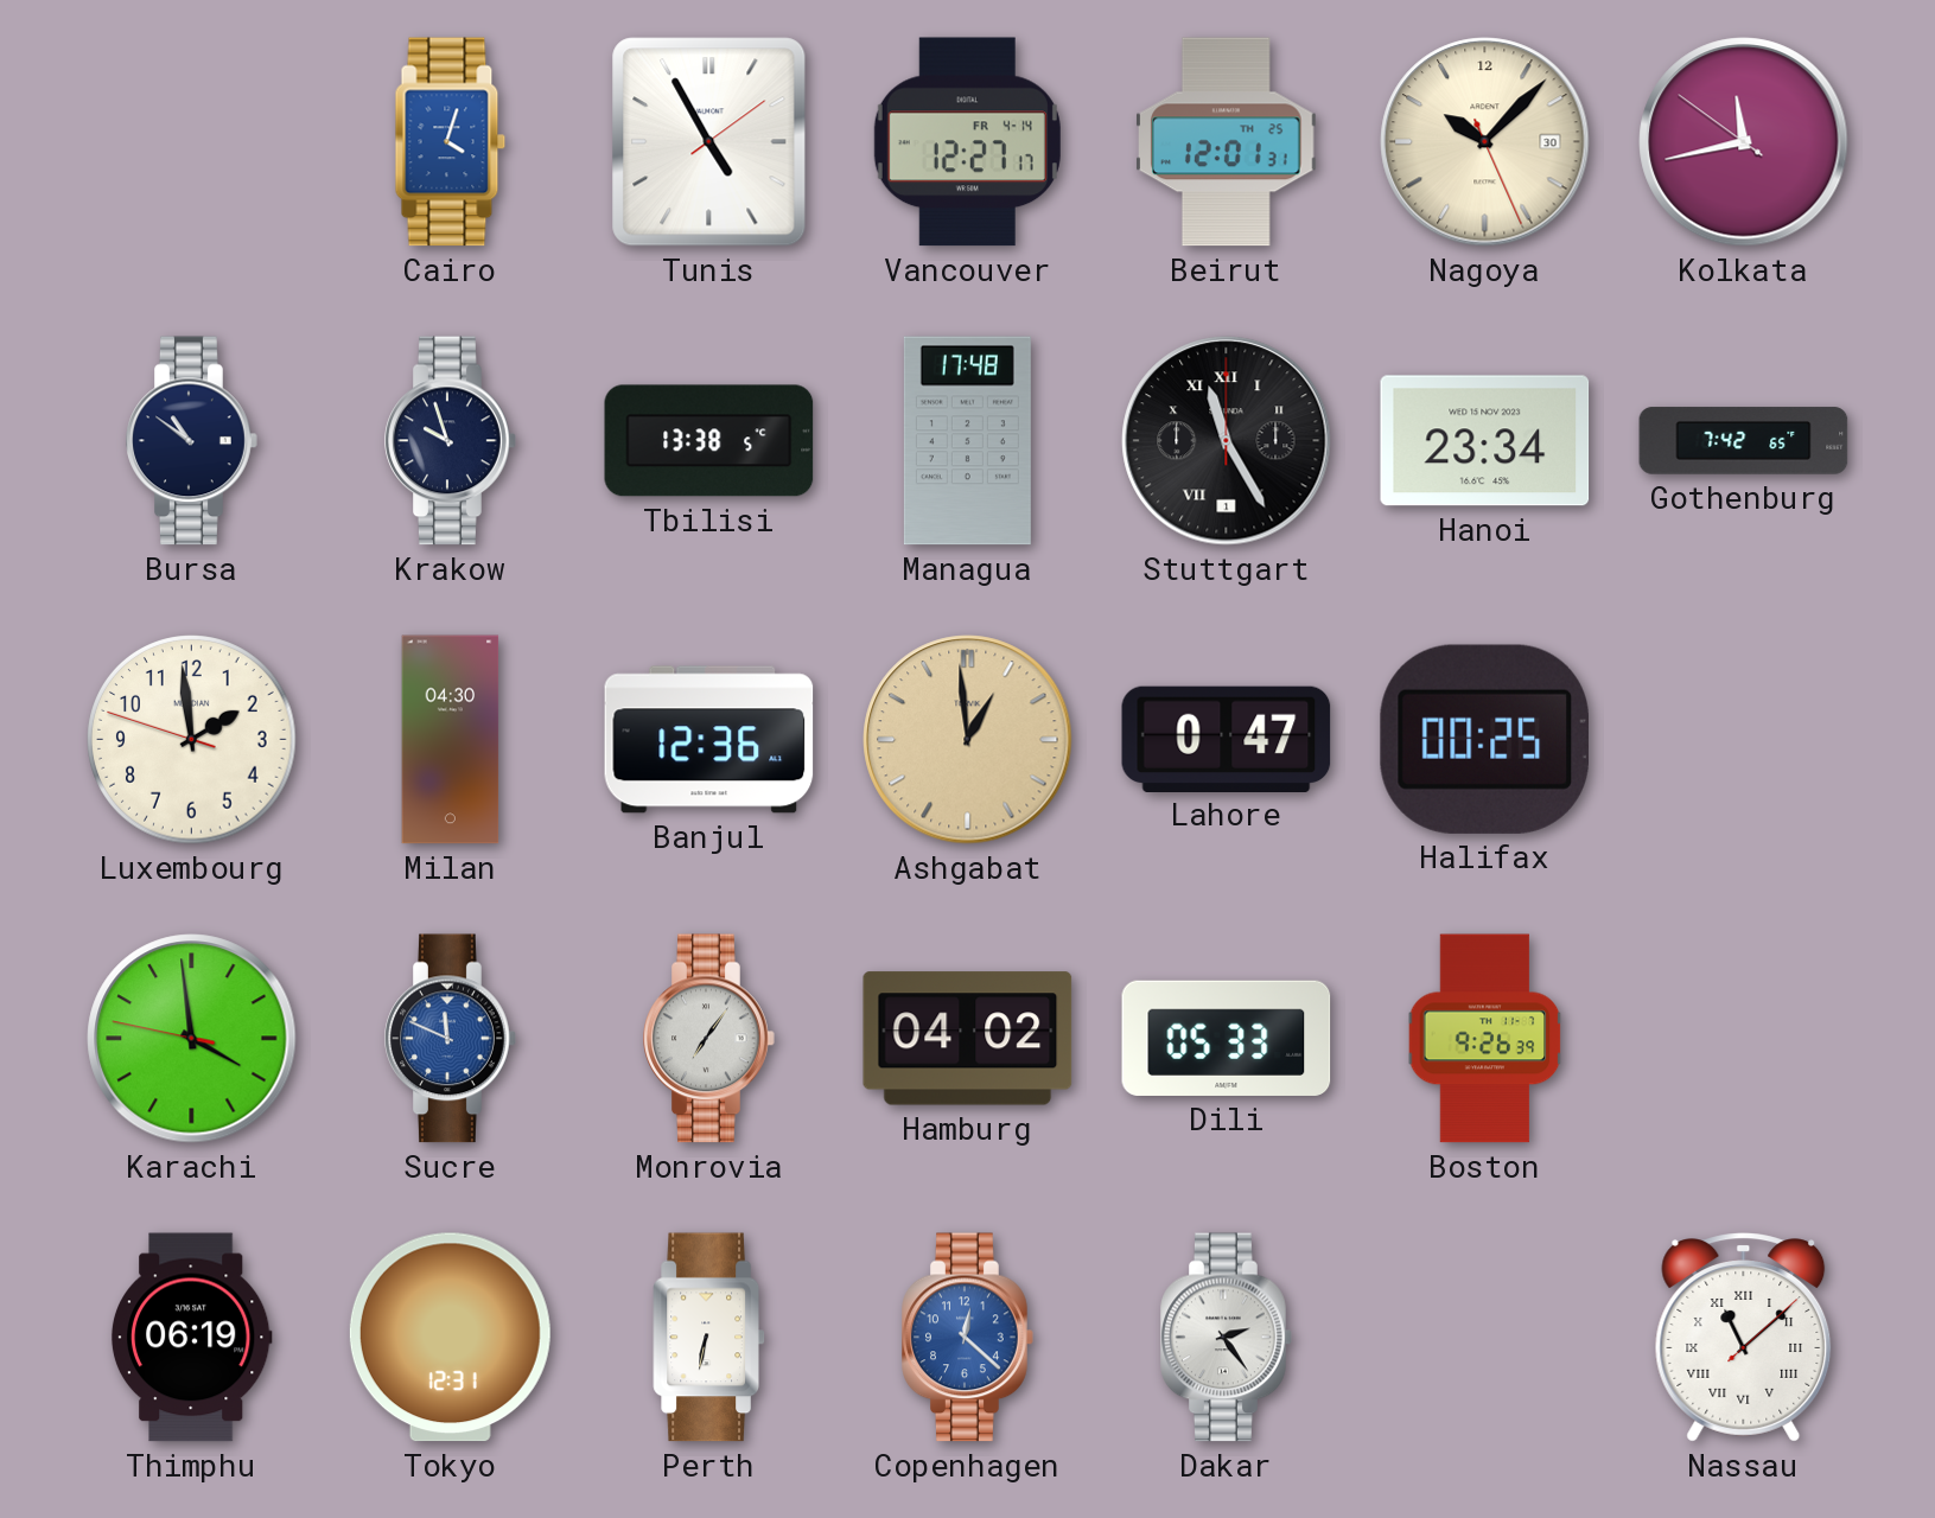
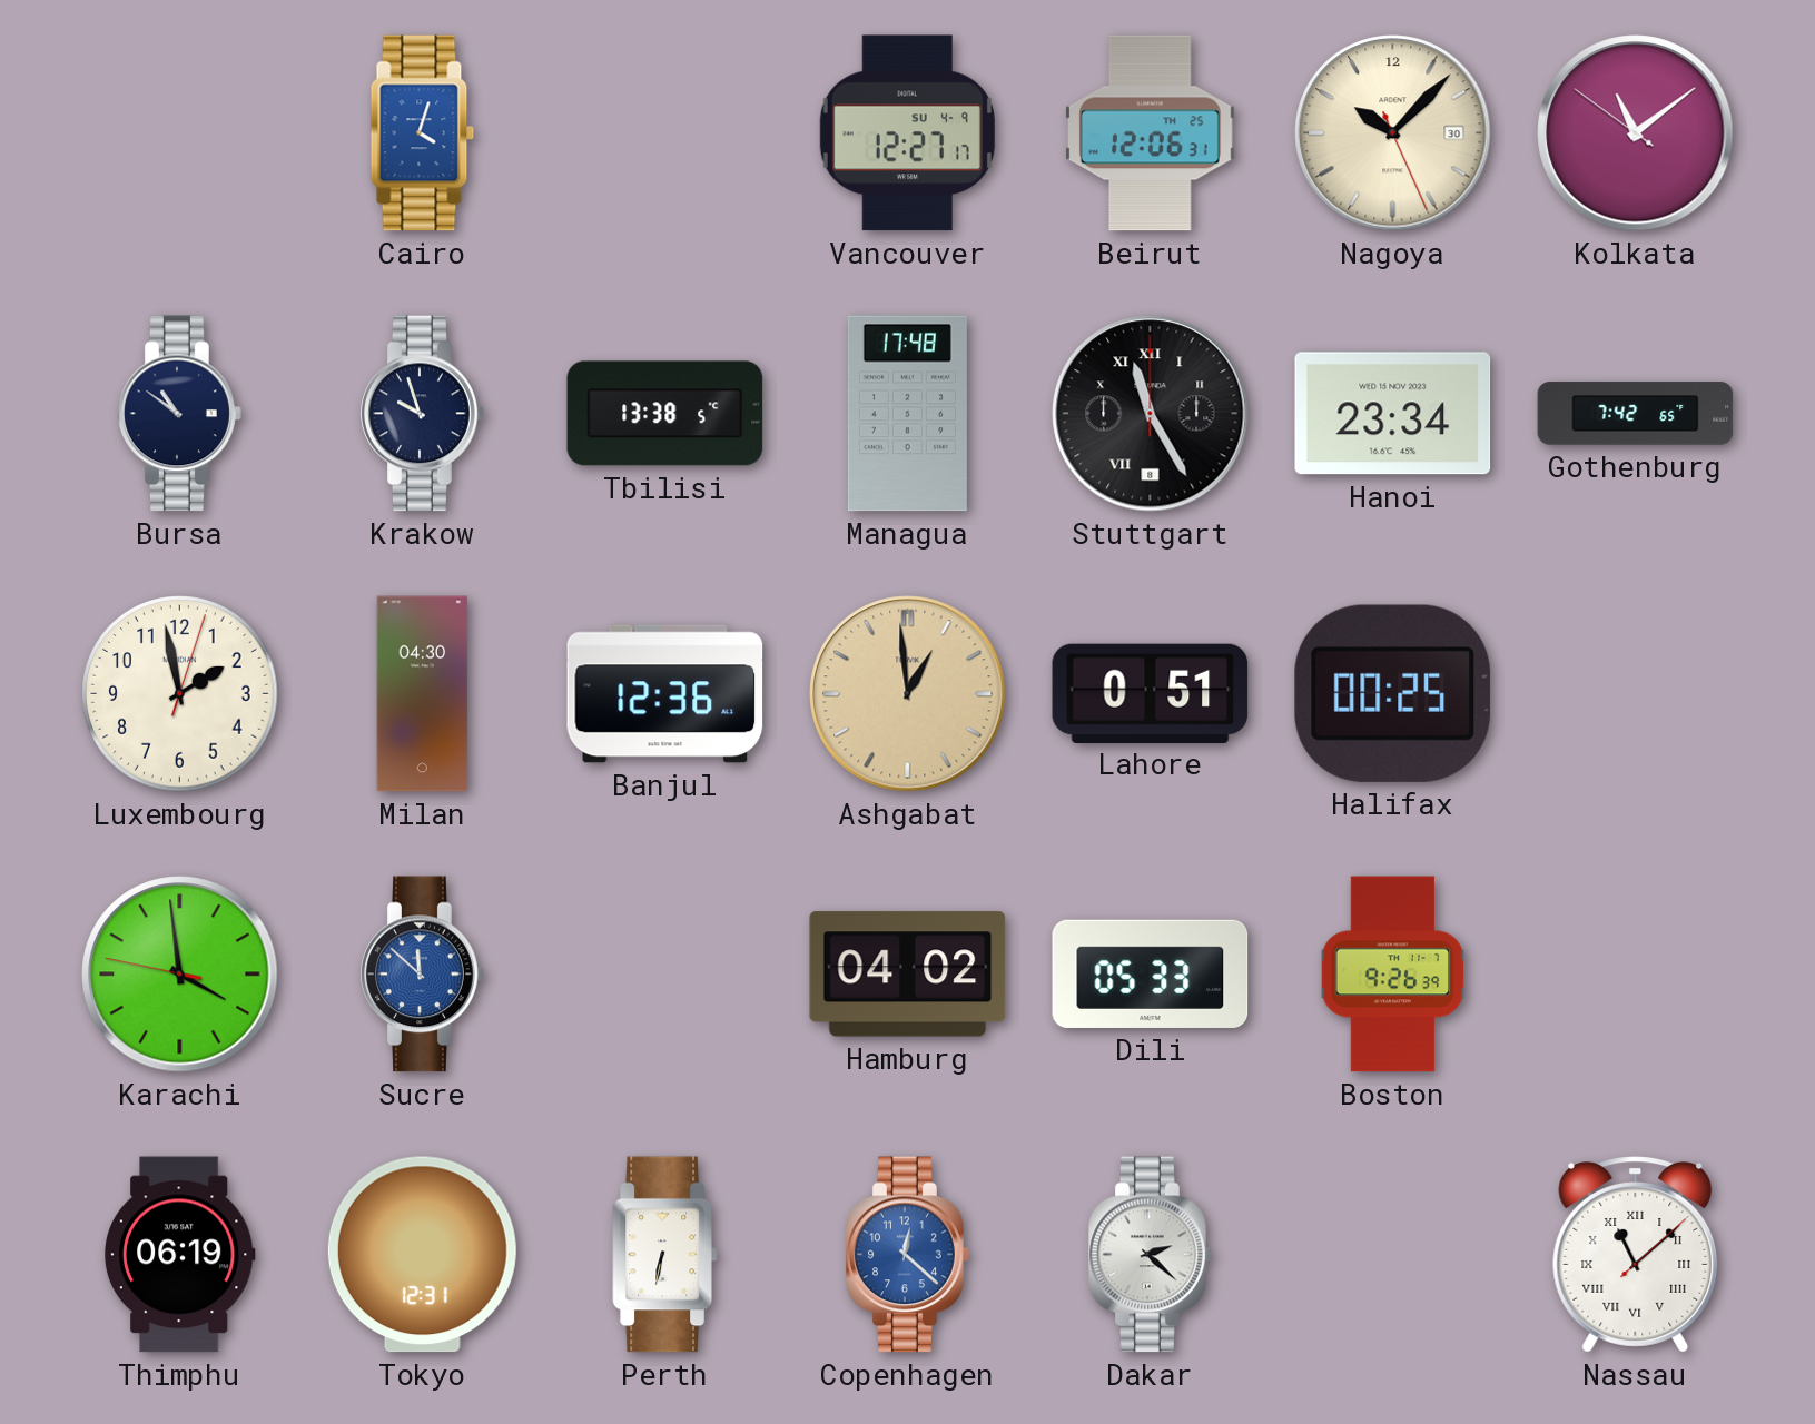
Tunis: 4:55 -> none (709, 142)
Vancouver date: FR 4-14 -> SU 4-9 (907, 133)
Beirut: 12:01 -> 12:06 (1151, 133)
Kolkata: 11:42 -> 11:08 (1636, 133)
Stuttgart date: 1 -> 8 (1151, 414)
Luxembourg: 1:58:48 -> 1:58:03 (180, 694)
Lahore: 0:47 -> 0:51 (1151, 693)
Sucre: 11:49 -> 11:52 (423, 975)
Monrovia: 7:06 -> none (709, 1039)
Dakar: 2:24 -> 2:22 (1151, 1255)
